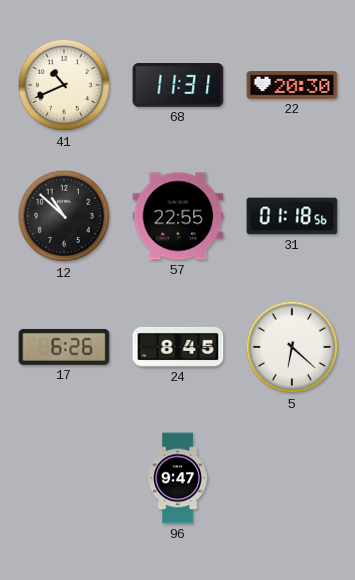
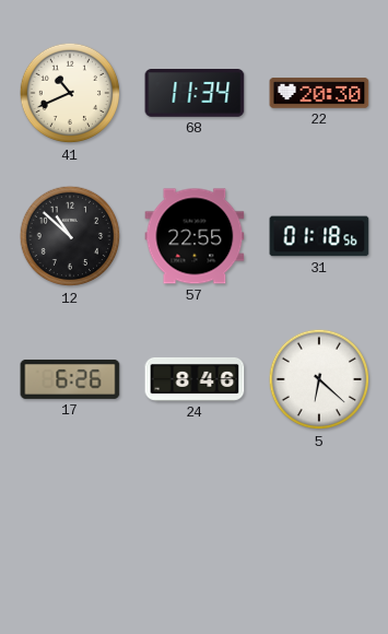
68: 11:31 -> 11:34 (195, 93)
24: 8:45 -> 8:46 (195, 379)
96: 9:47 -> none (178, 478)
